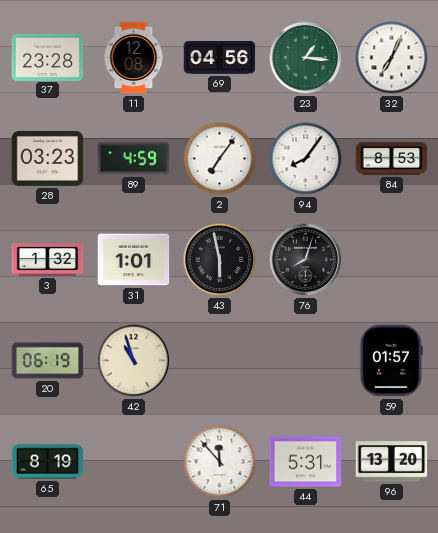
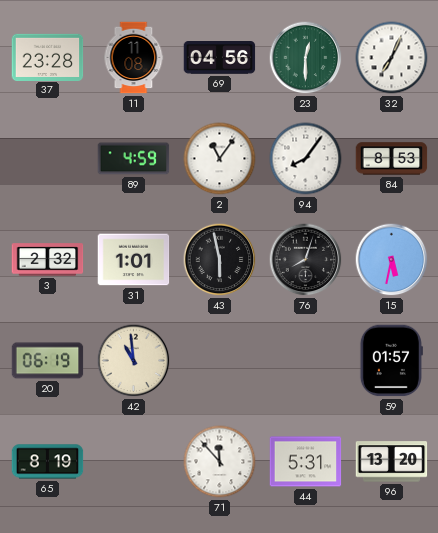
11: 12:08 -> 11:08 (134, 58)
23: 1:16 -> 12:30 (306, 58)
28: 03:23 -> none (48, 158)
2: 7:06 -> 11:06 (220, 159)
3: 1:32 -> 2:32 (48, 260)
15: none -> 5:32 (392, 260)
42: 10:57 -> 10:59 (134, 361)
